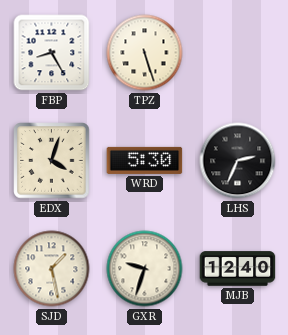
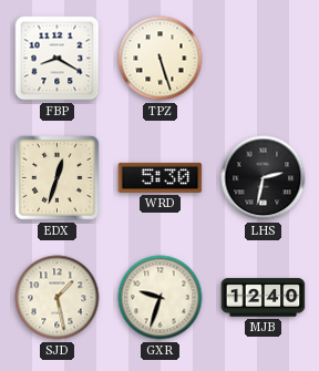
FBP: 8:25 -> 8:20 (58, 59)
EDX: 4:03 -> 12:33 (58, 178)
LHS: 2:34 -> 2:32 (264, 178)
